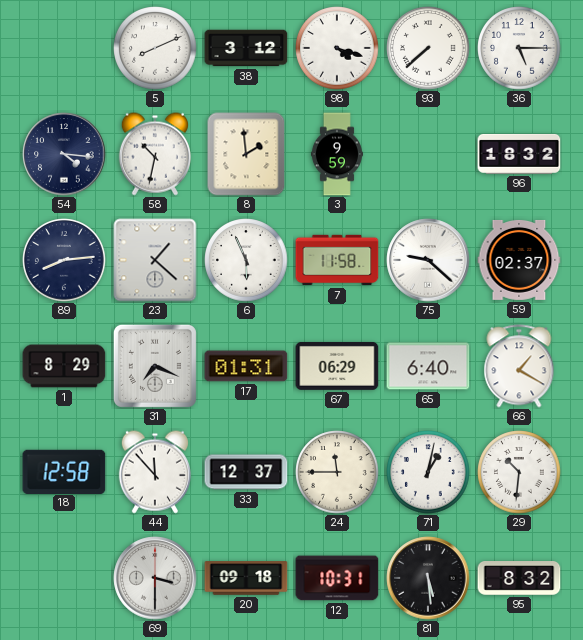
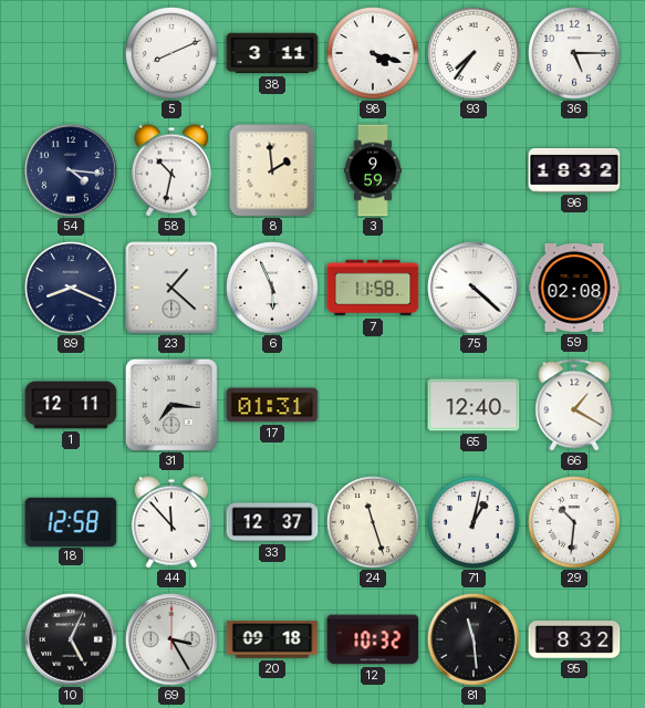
38: 3:12 -> 3:11 (272, 53)
93: 7:38 -> 7:36 (474, 53)
89: 8:14 -> 8:19 (71, 288)
75: 9:22 -> 4:22 (474, 288)
59: 02:37 -> 02:08 (574, 288)
1: 8:29 -> 12:11 (71, 405)
31: 7:19 -> 7:16 (171, 405)
67: 06:29 -> none (337, 366)
65: 6:40 -> 12:40 (474, 405)
24: 11:45 -> 11:27 (373, 522)
10: none -> 5:04 (71, 639)
69: 3:30 -> 3:25 (171, 639)
12: 10:31 -> 10:32 (373, 639)
81: 5:29 -> 11:29 (474, 639)
